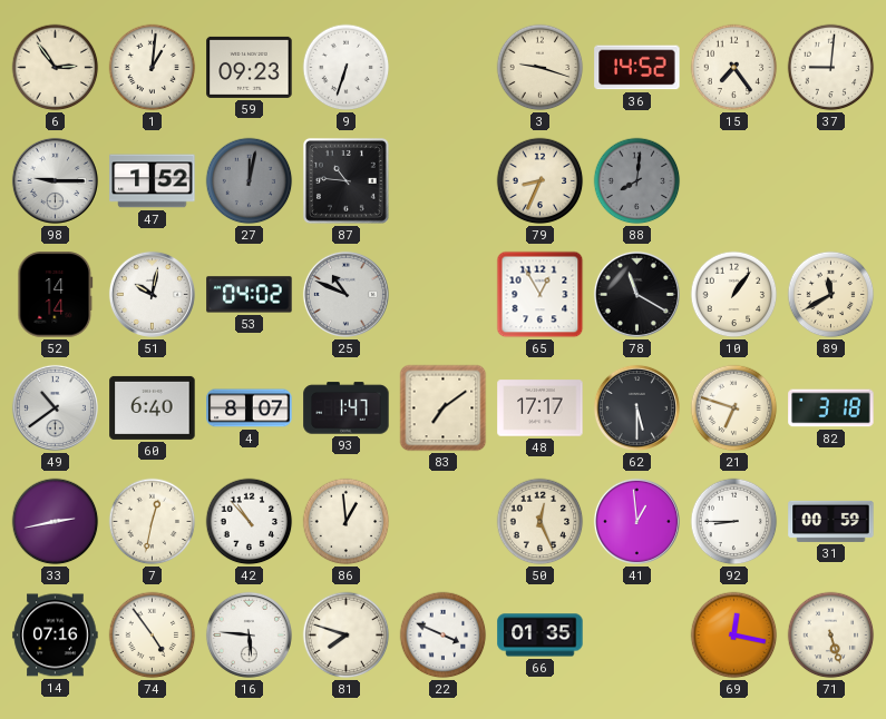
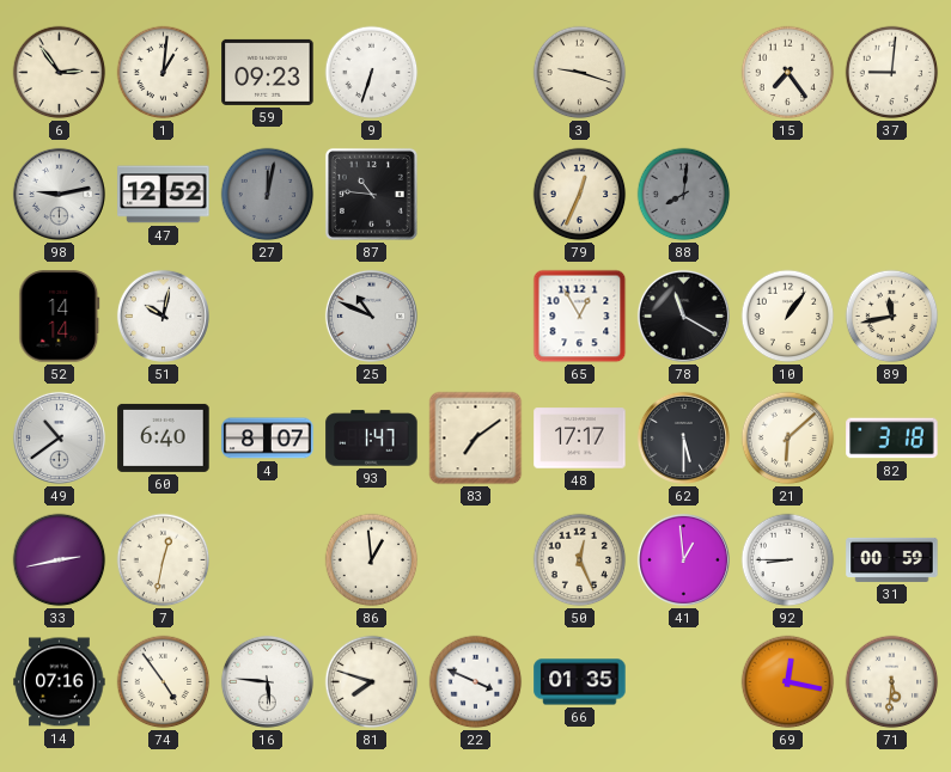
36: 14:52 -> none (637, 68)
98: 9:15 -> 9:13 (59, 194)
47: 1:52 -> 12:52 (164, 195)
79: 8:34 -> 12:34 (580, 195)
53: 04:02 -> none (250, 295)
89: 11:40 -> 11:43 (892, 317)
21: 6:48 -> 6:08 (788, 439)
42: 10:53 -> none (250, 522)
71: 5:27 -> 5:31 (892, 682)
